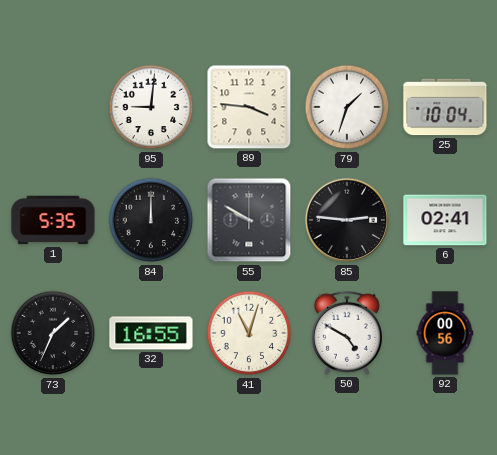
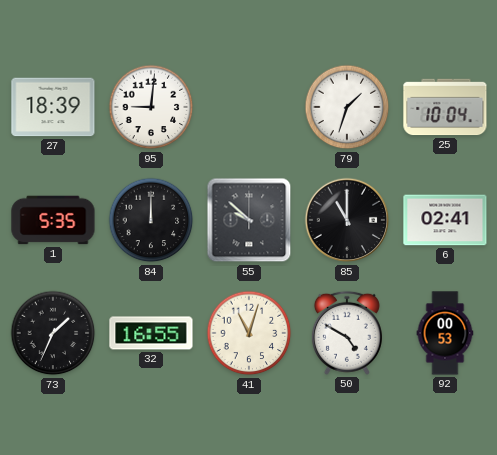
27: none -> 18:39 (53, 107)
89: 3:46 -> none (249, 107)
55: 9:50 -> 9:52 (249, 220)
85: 2:46 -> 11:00 (347, 220)
92: 00:56 -> 00:53 (445, 333)
